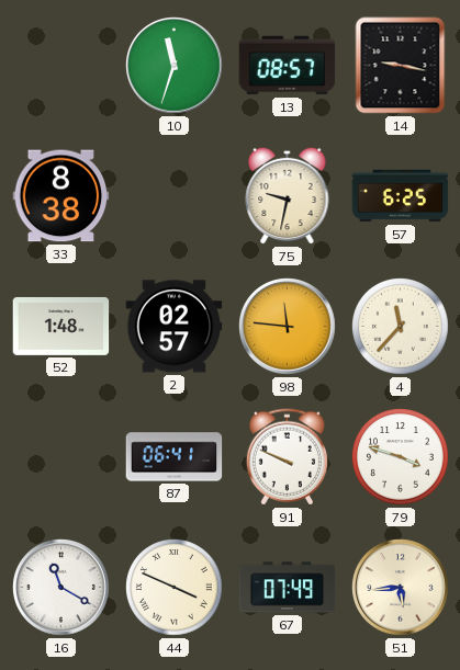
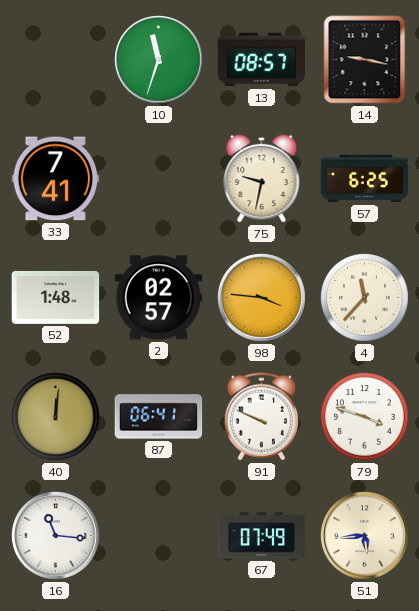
33: 8:38 -> 7:41 (56, 179)
98: 11:46 -> 3:46 (262, 298)
40: none -> 12:01 (56, 417)
16: 11:20 -> 11:16 (56, 536)
44: 3:49 -> none (175, 588)
